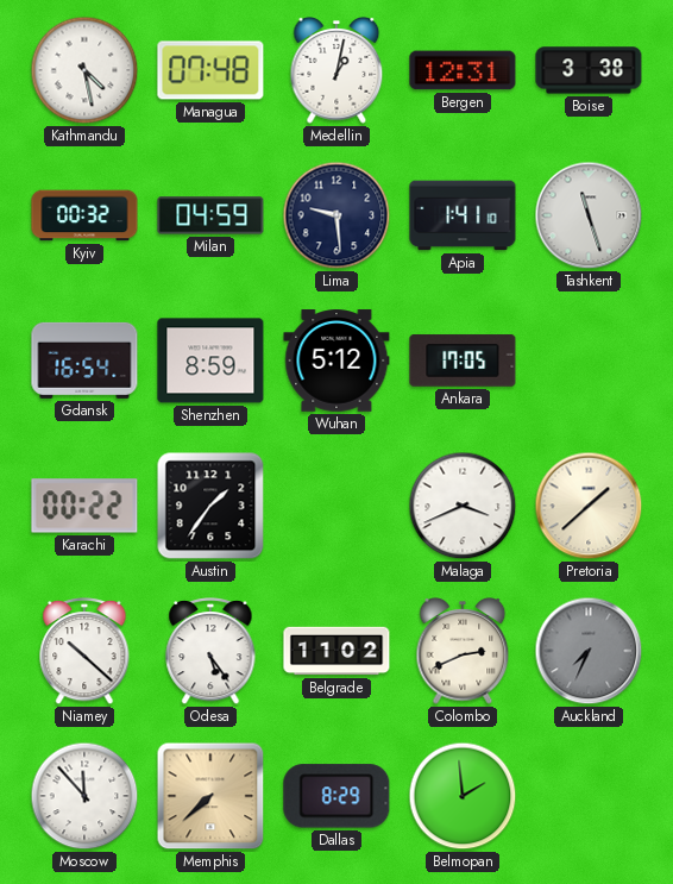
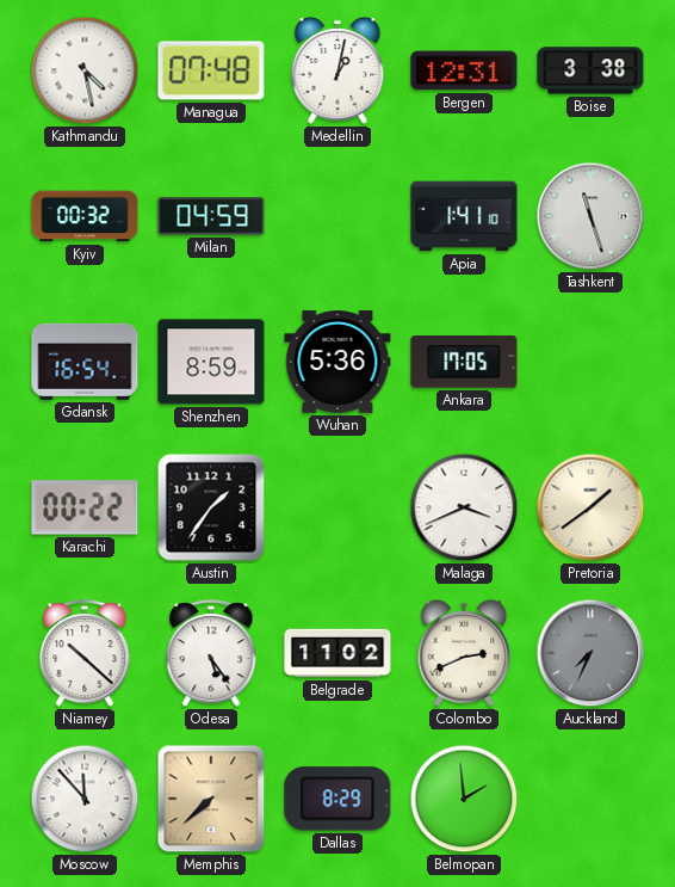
Lima: 9:29 -> none (336, 215)
Wuhan: 5:12 -> 5:36 (337, 362)
Pretoria: 1:38 -> 1:39 (590, 507)
